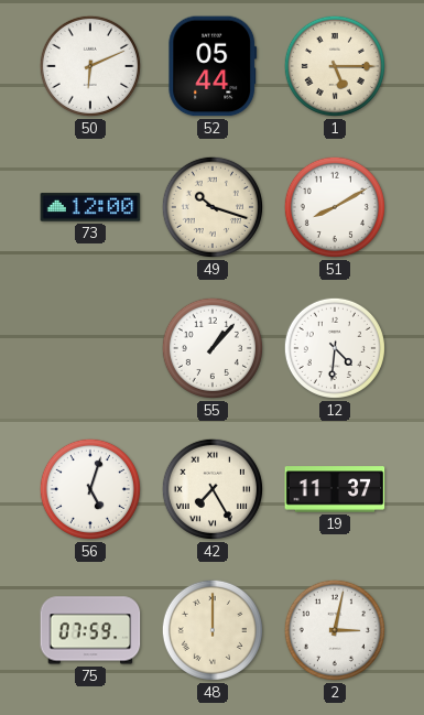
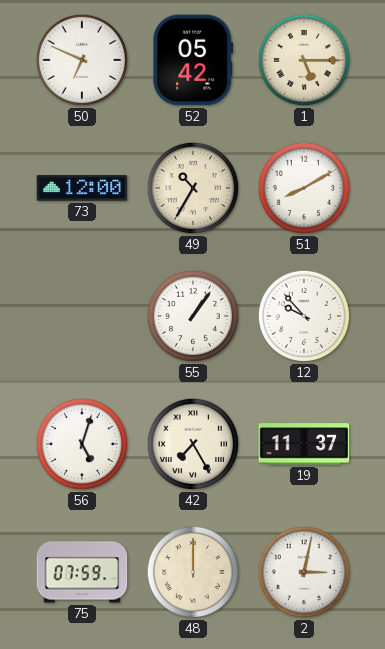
50: 6:11 -> 6:49 (82, 60)
52: 05:44 -> 05:42 (193, 60)
49: 10:18 -> 10:35 (193, 188)
55: 1:07 -> 1:06 (193, 316)
12: 4:31 -> 9:53 (304, 316)
